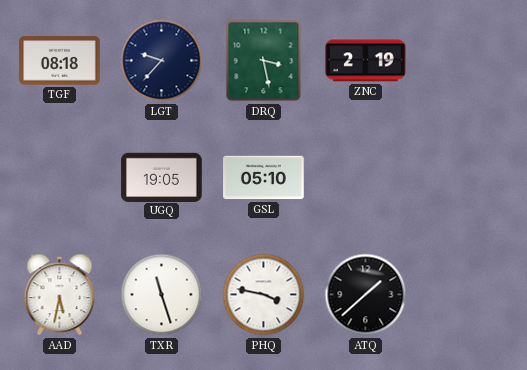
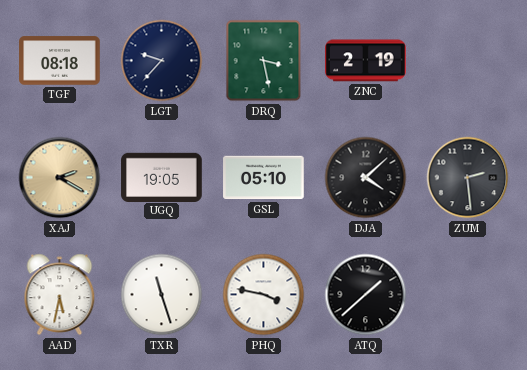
XAJ: none -> 2:20 (60, 178)
DJA: none -> 4:08 (366, 178)
ZUM: none -> 2:29 (468, 178)
